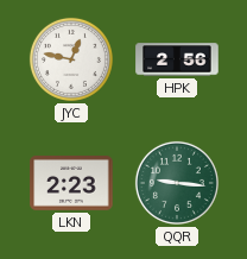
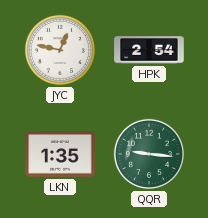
HPK: 2:56 -> 2:54 (149, 50)
LKN: 2:23 -> 1:35 (60, 155)
